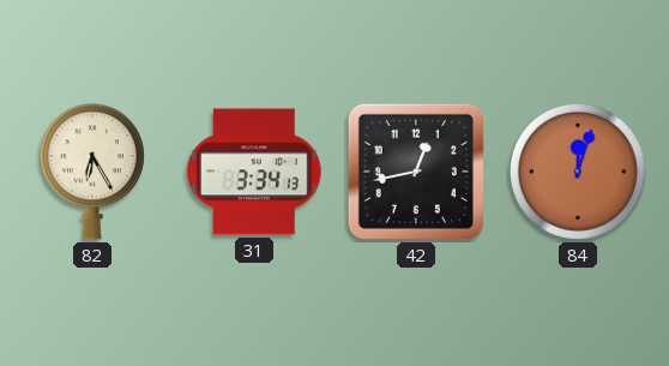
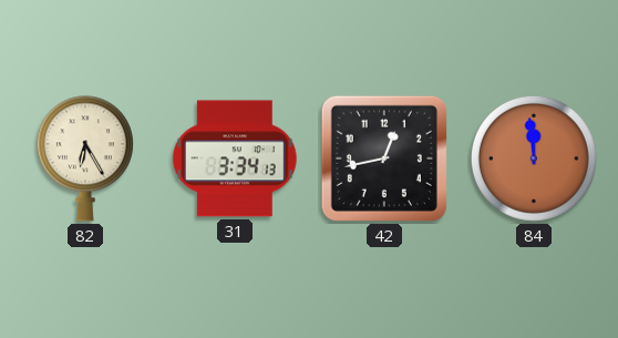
84: 12:03 -> 11:59 (534, 158)
